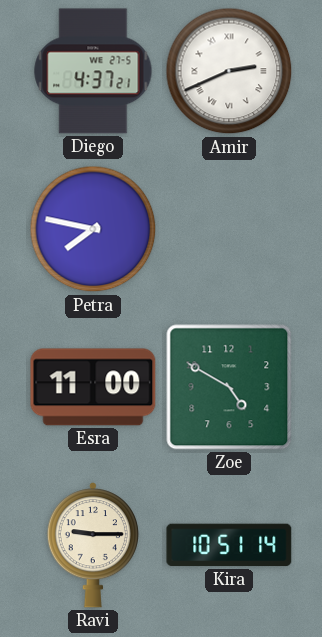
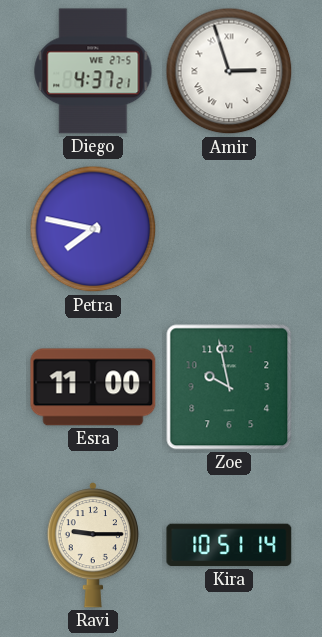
Amir: 2:41 -> 2:57 (229, 71)
Zoe: 4:50 -> 9:58 (229, 387)
